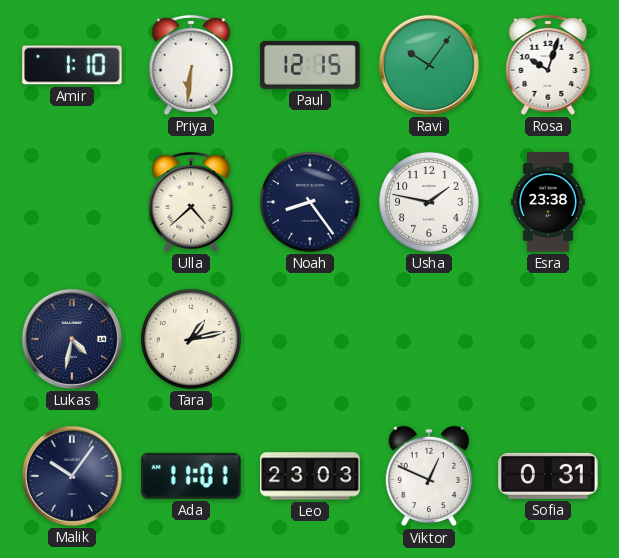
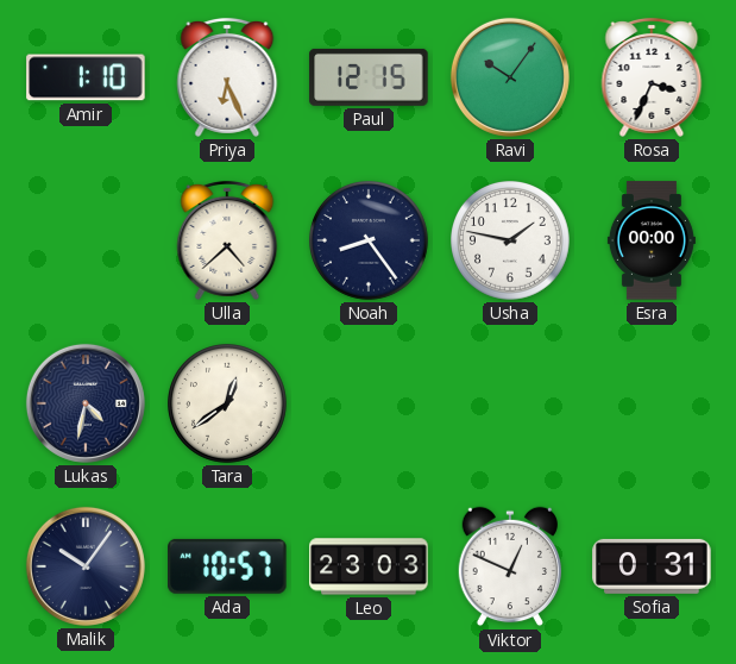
Priya: 6:31 -> 6:26 (227, 77)
Rosa: 10:03 -> 3:34 (652, 77)
Esra: 23:38 -> 00:00 (652, 240)
Tara: 1:13 -> 12:39 (228, 405)
Ada: 11:01 -> 10:57 (227, 566)
